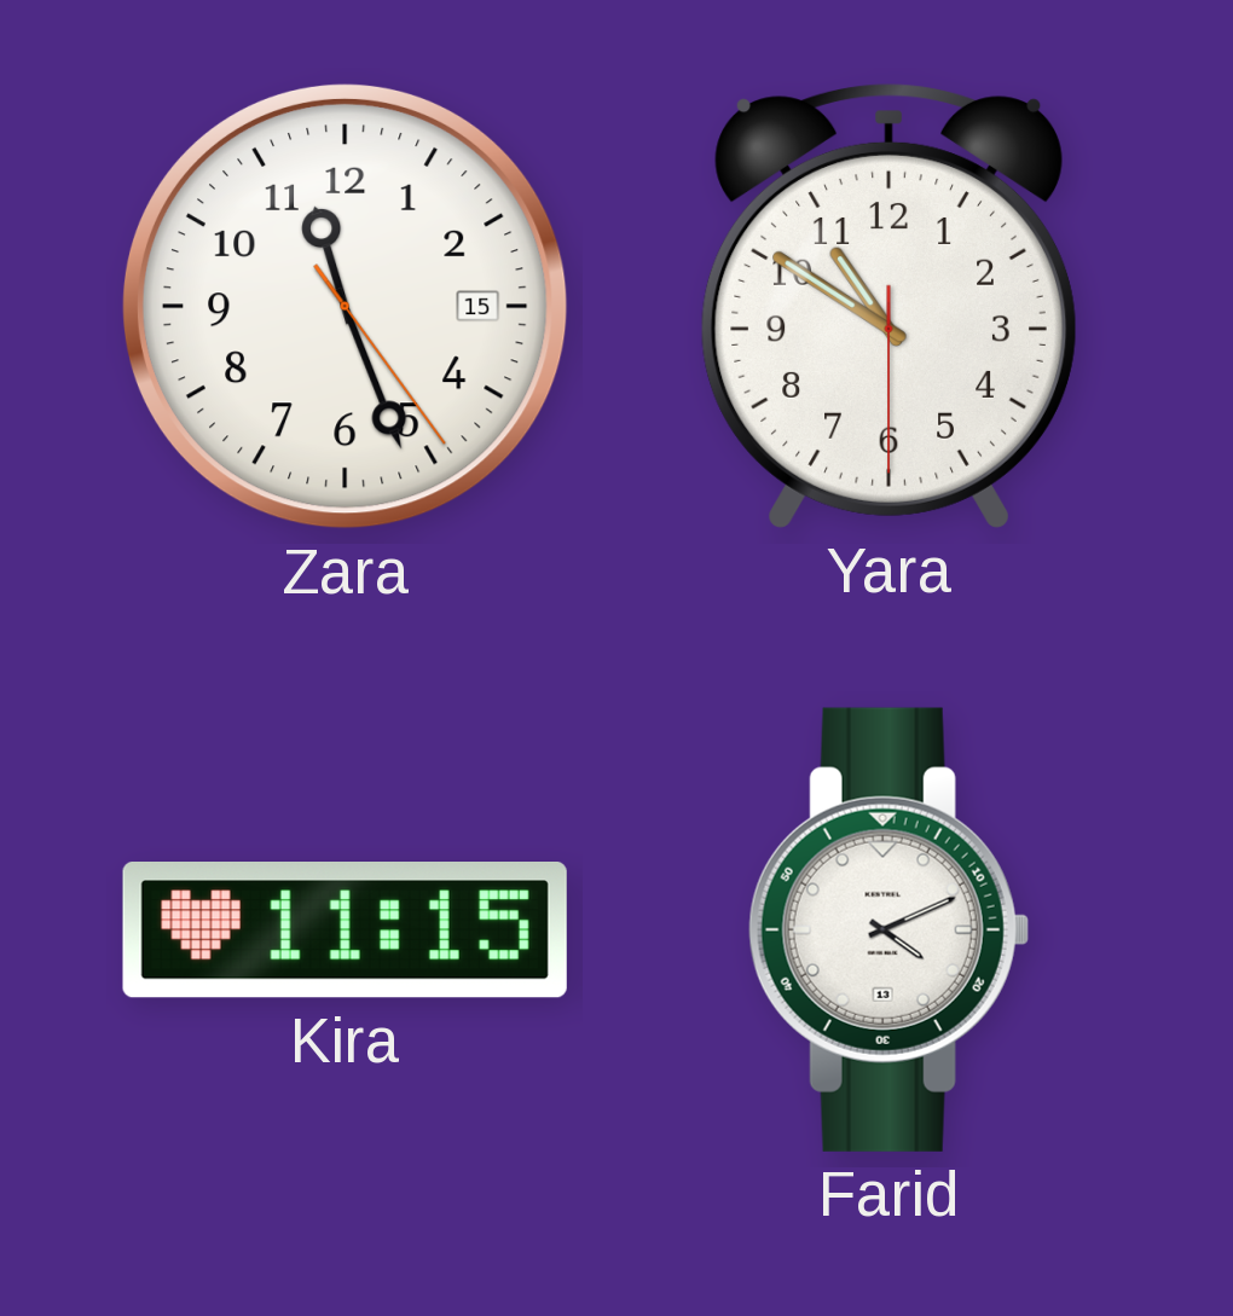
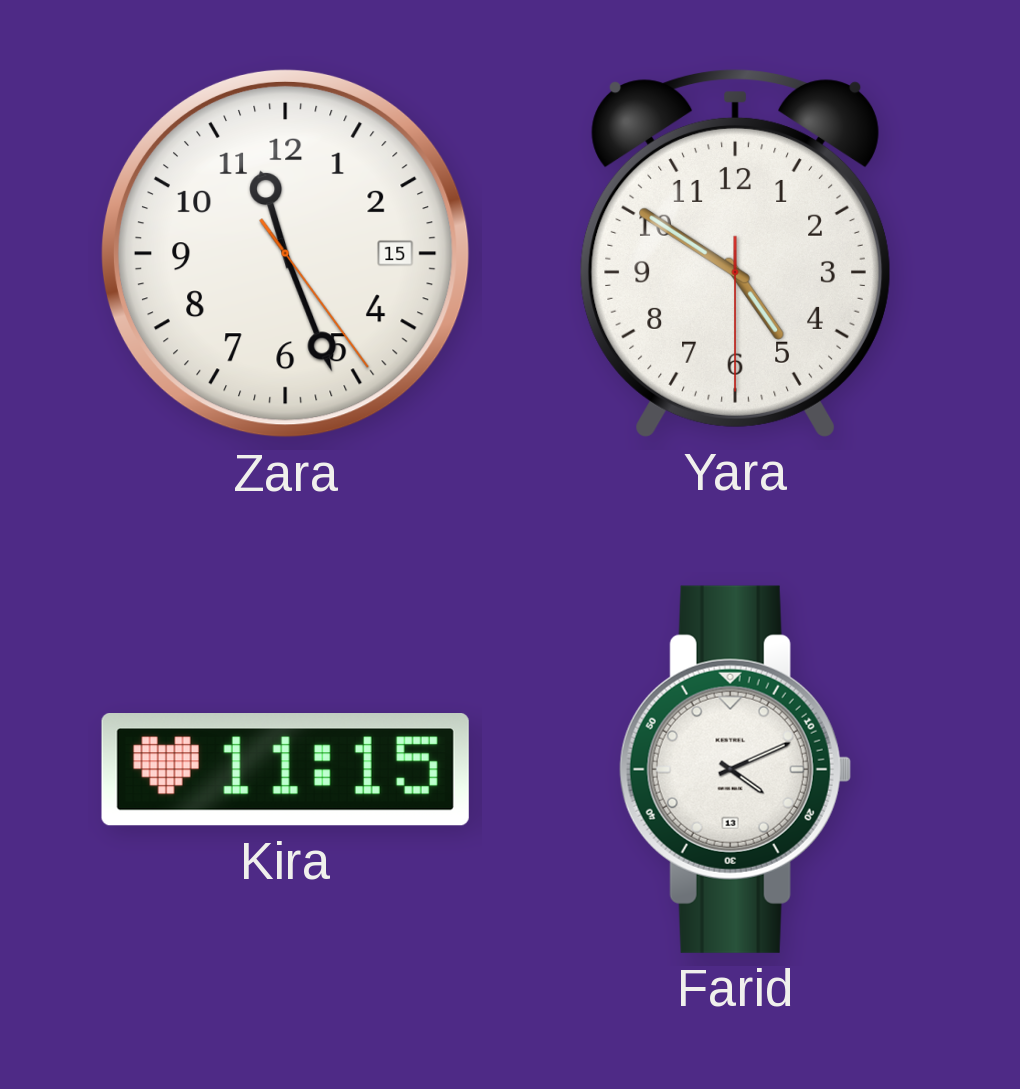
Yara: 10:50 -> 4:50 (735, 254)
